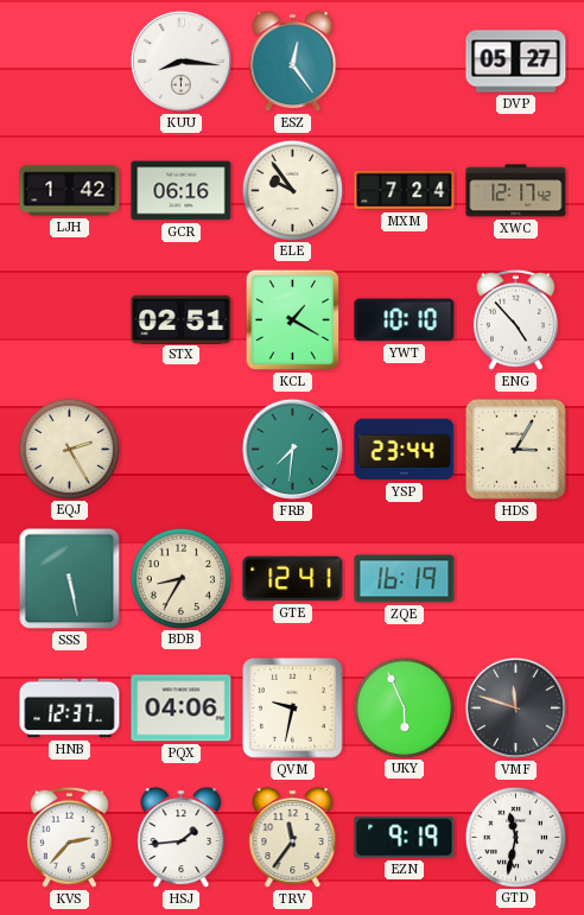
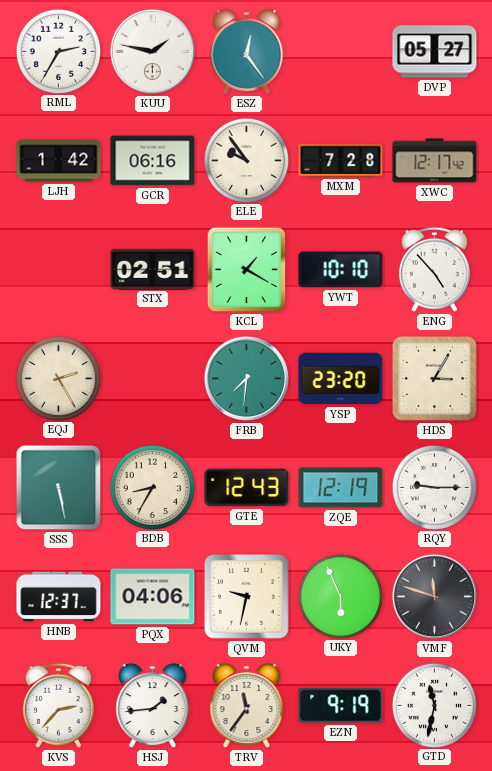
RML: none -> 2:35 (58, 51)
KUU: 8:16 -> 1:47 (152, 51)
MXM: 7:24 -> 7:28 (341, 160)
YSP: 23:44 -> 23:20 (341, 379)
GTE: 12:41 -> 12:43 (247, 488)
ZQE: 16:19 -> 12:19 (341, 488)
RQY: none -> 9:15 (434, 487)
